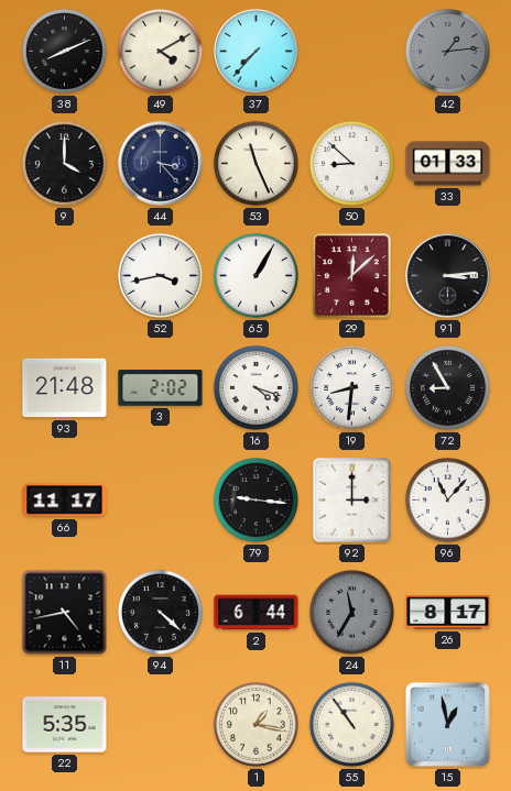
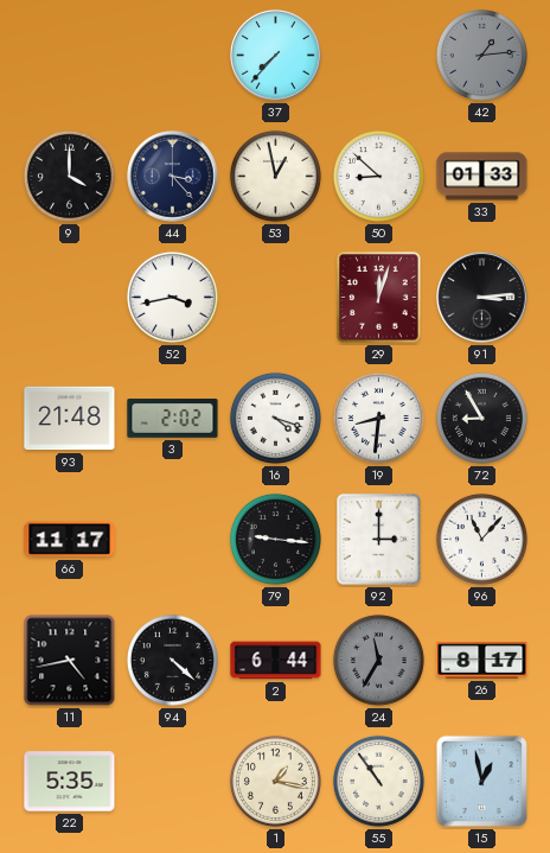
38: 8:11 -> none (64, 51)
49: 4:10 -> none (160, 51)
53: 11:26 -> 12:58 (275, 176)
65: 1:05 -> none (255, 275)
29: 12:08 -> 12:03 (379, 298)
